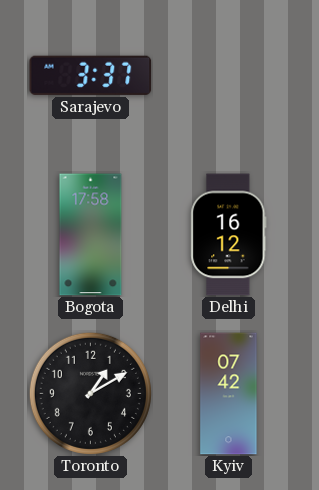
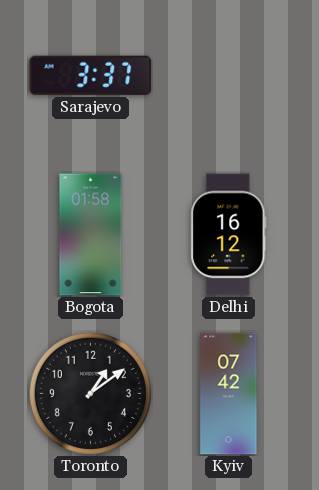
Bogota: 17:58 -> 01:58 (91, 235)
Toronto: 1:10 -> 1:09 (90, 393)
